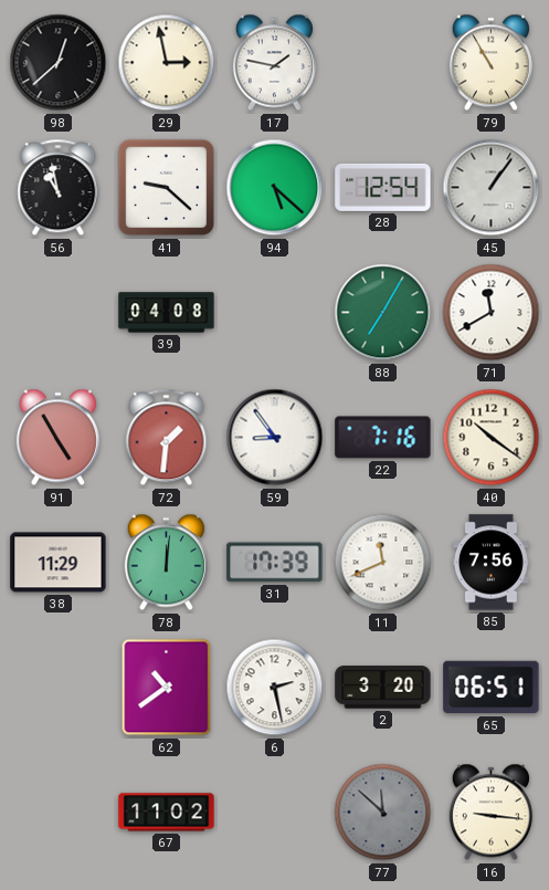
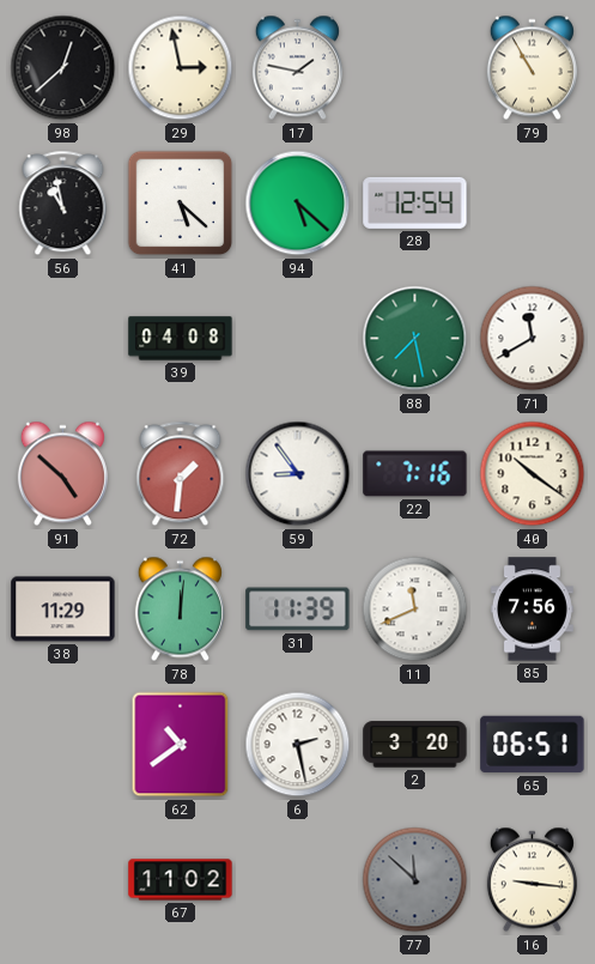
41: 9:22 -> 5:22 (181, 204)
45: 1:06 -> none (492, 188)
88: 7:05 -> 7:28 (415, 339)
91: 4:55 -> 4:52 (62, 474)
31: 17:39 -> 11:39 (298, 610)
